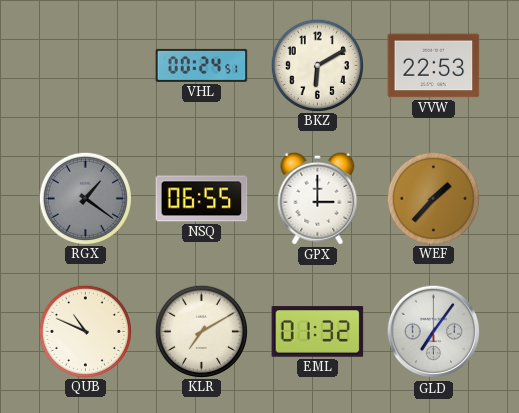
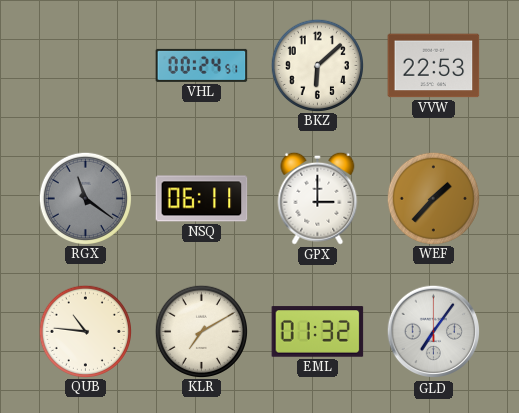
BKZ: 6:10 -> 6:08 (317, 65)
RGX: 1:21 -> 11:21 (85, 198)
NSQ: 06:55 -> 06:11 (202, 199)
QUB: 10:49 -> 10:46 (85, 331)
